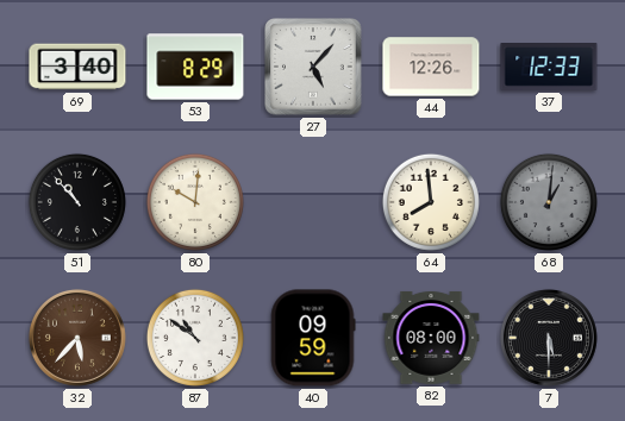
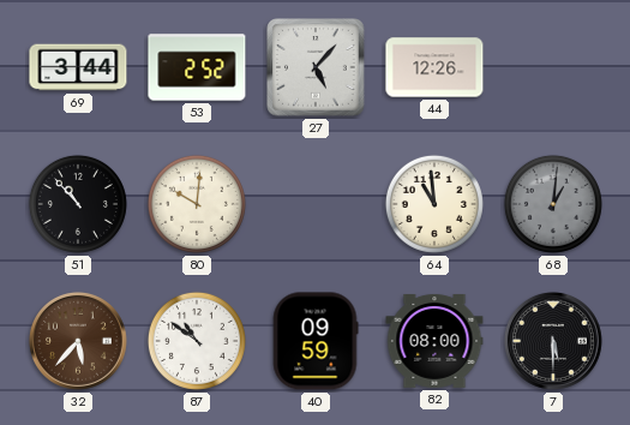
69: 3:40 -> 3:44 (78, 67)
53: 8:29 -> 2:52 (197, 67)
37: 12:33 -> none (549, 68)
64: 7:59 -> 10:59 (434, 204)
